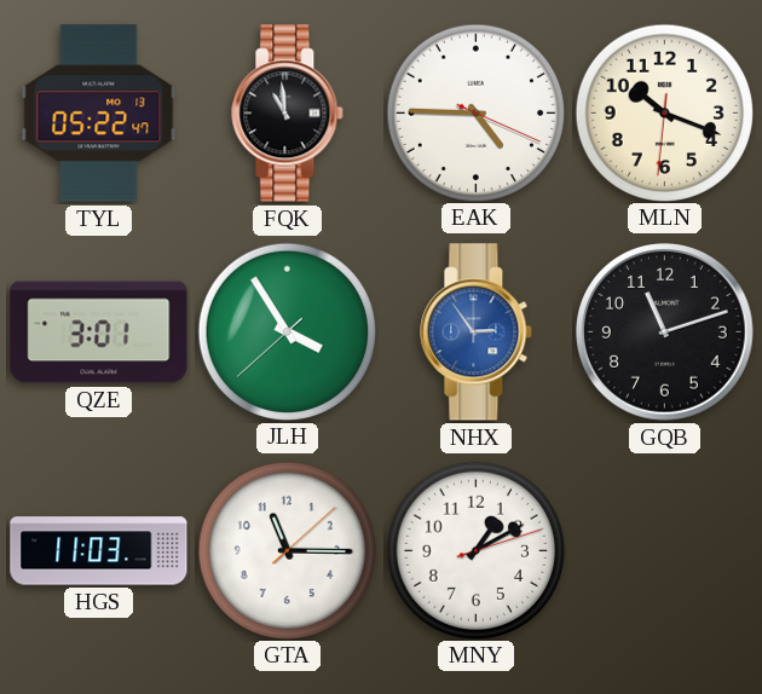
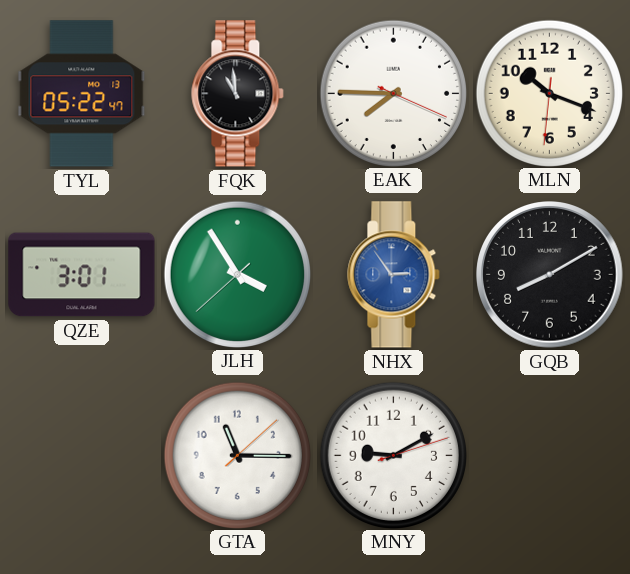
EAK: 4:45 -> 7:45 (393, 93)
GQB: 11:12 -> 8:10 (550, 275)
HGS: 11:03 -> none (99, 551)
MNY: 1:10 -> 9:10 (393, 455)
